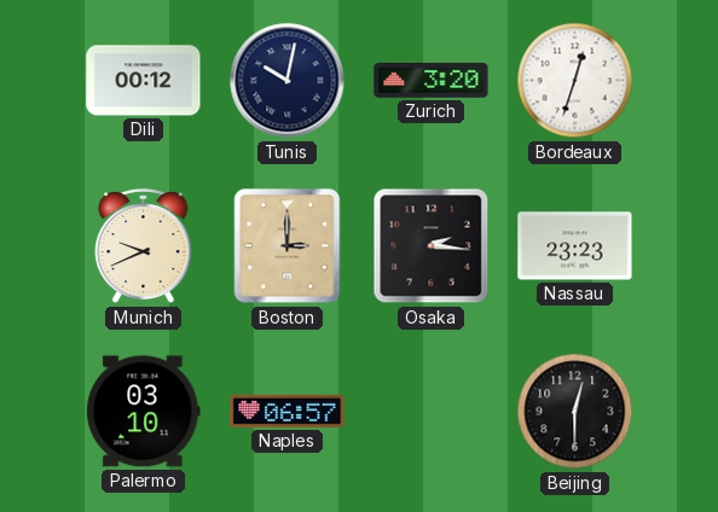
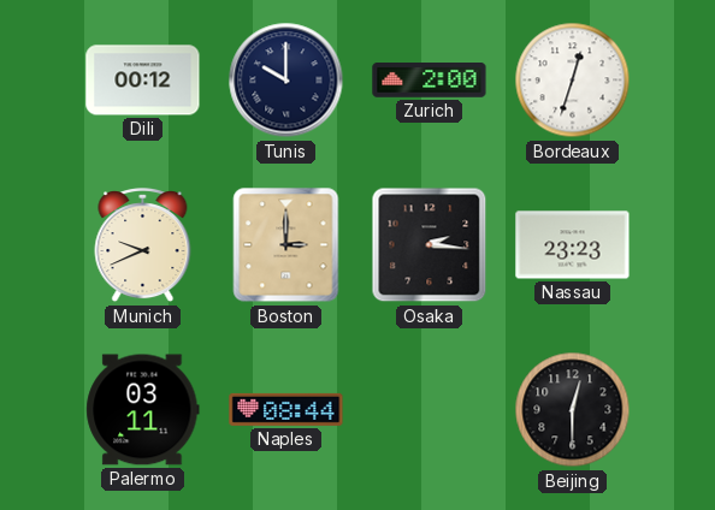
Tunis: 10:02 -> 10:00 (286, 81)
Zurich: 3:20 -> 2:00 (430, 81)
Palermo: 03:10 -> 03:11 (143, 410)
Naples: 06:57 -> 08:44 (286, 409)
